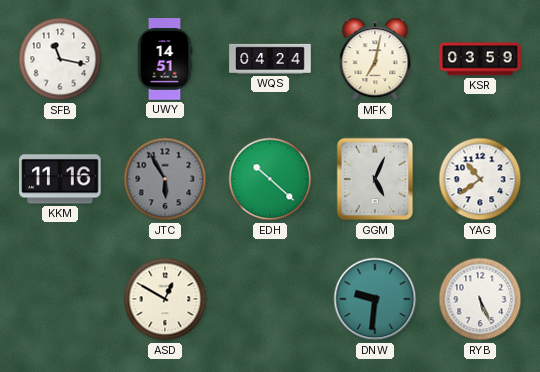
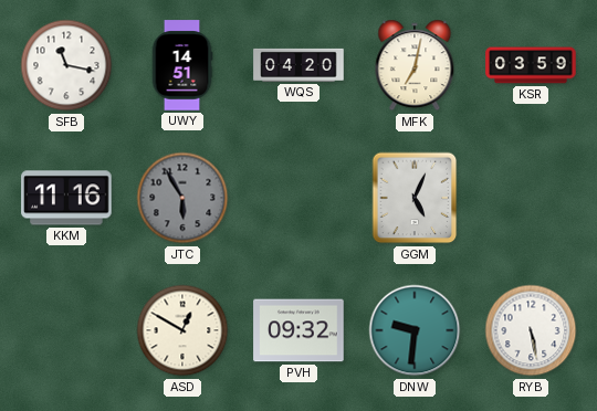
WQS: 04:24 -> 04:20 (298, 65)
EDH: 10:22 -> none (270, 179)
YAG: 10:39 -> none (480, 179)
PVH: none -> 09:32 (298, 330)
RYB: 5:26 -> 5:28 (531, 330)
